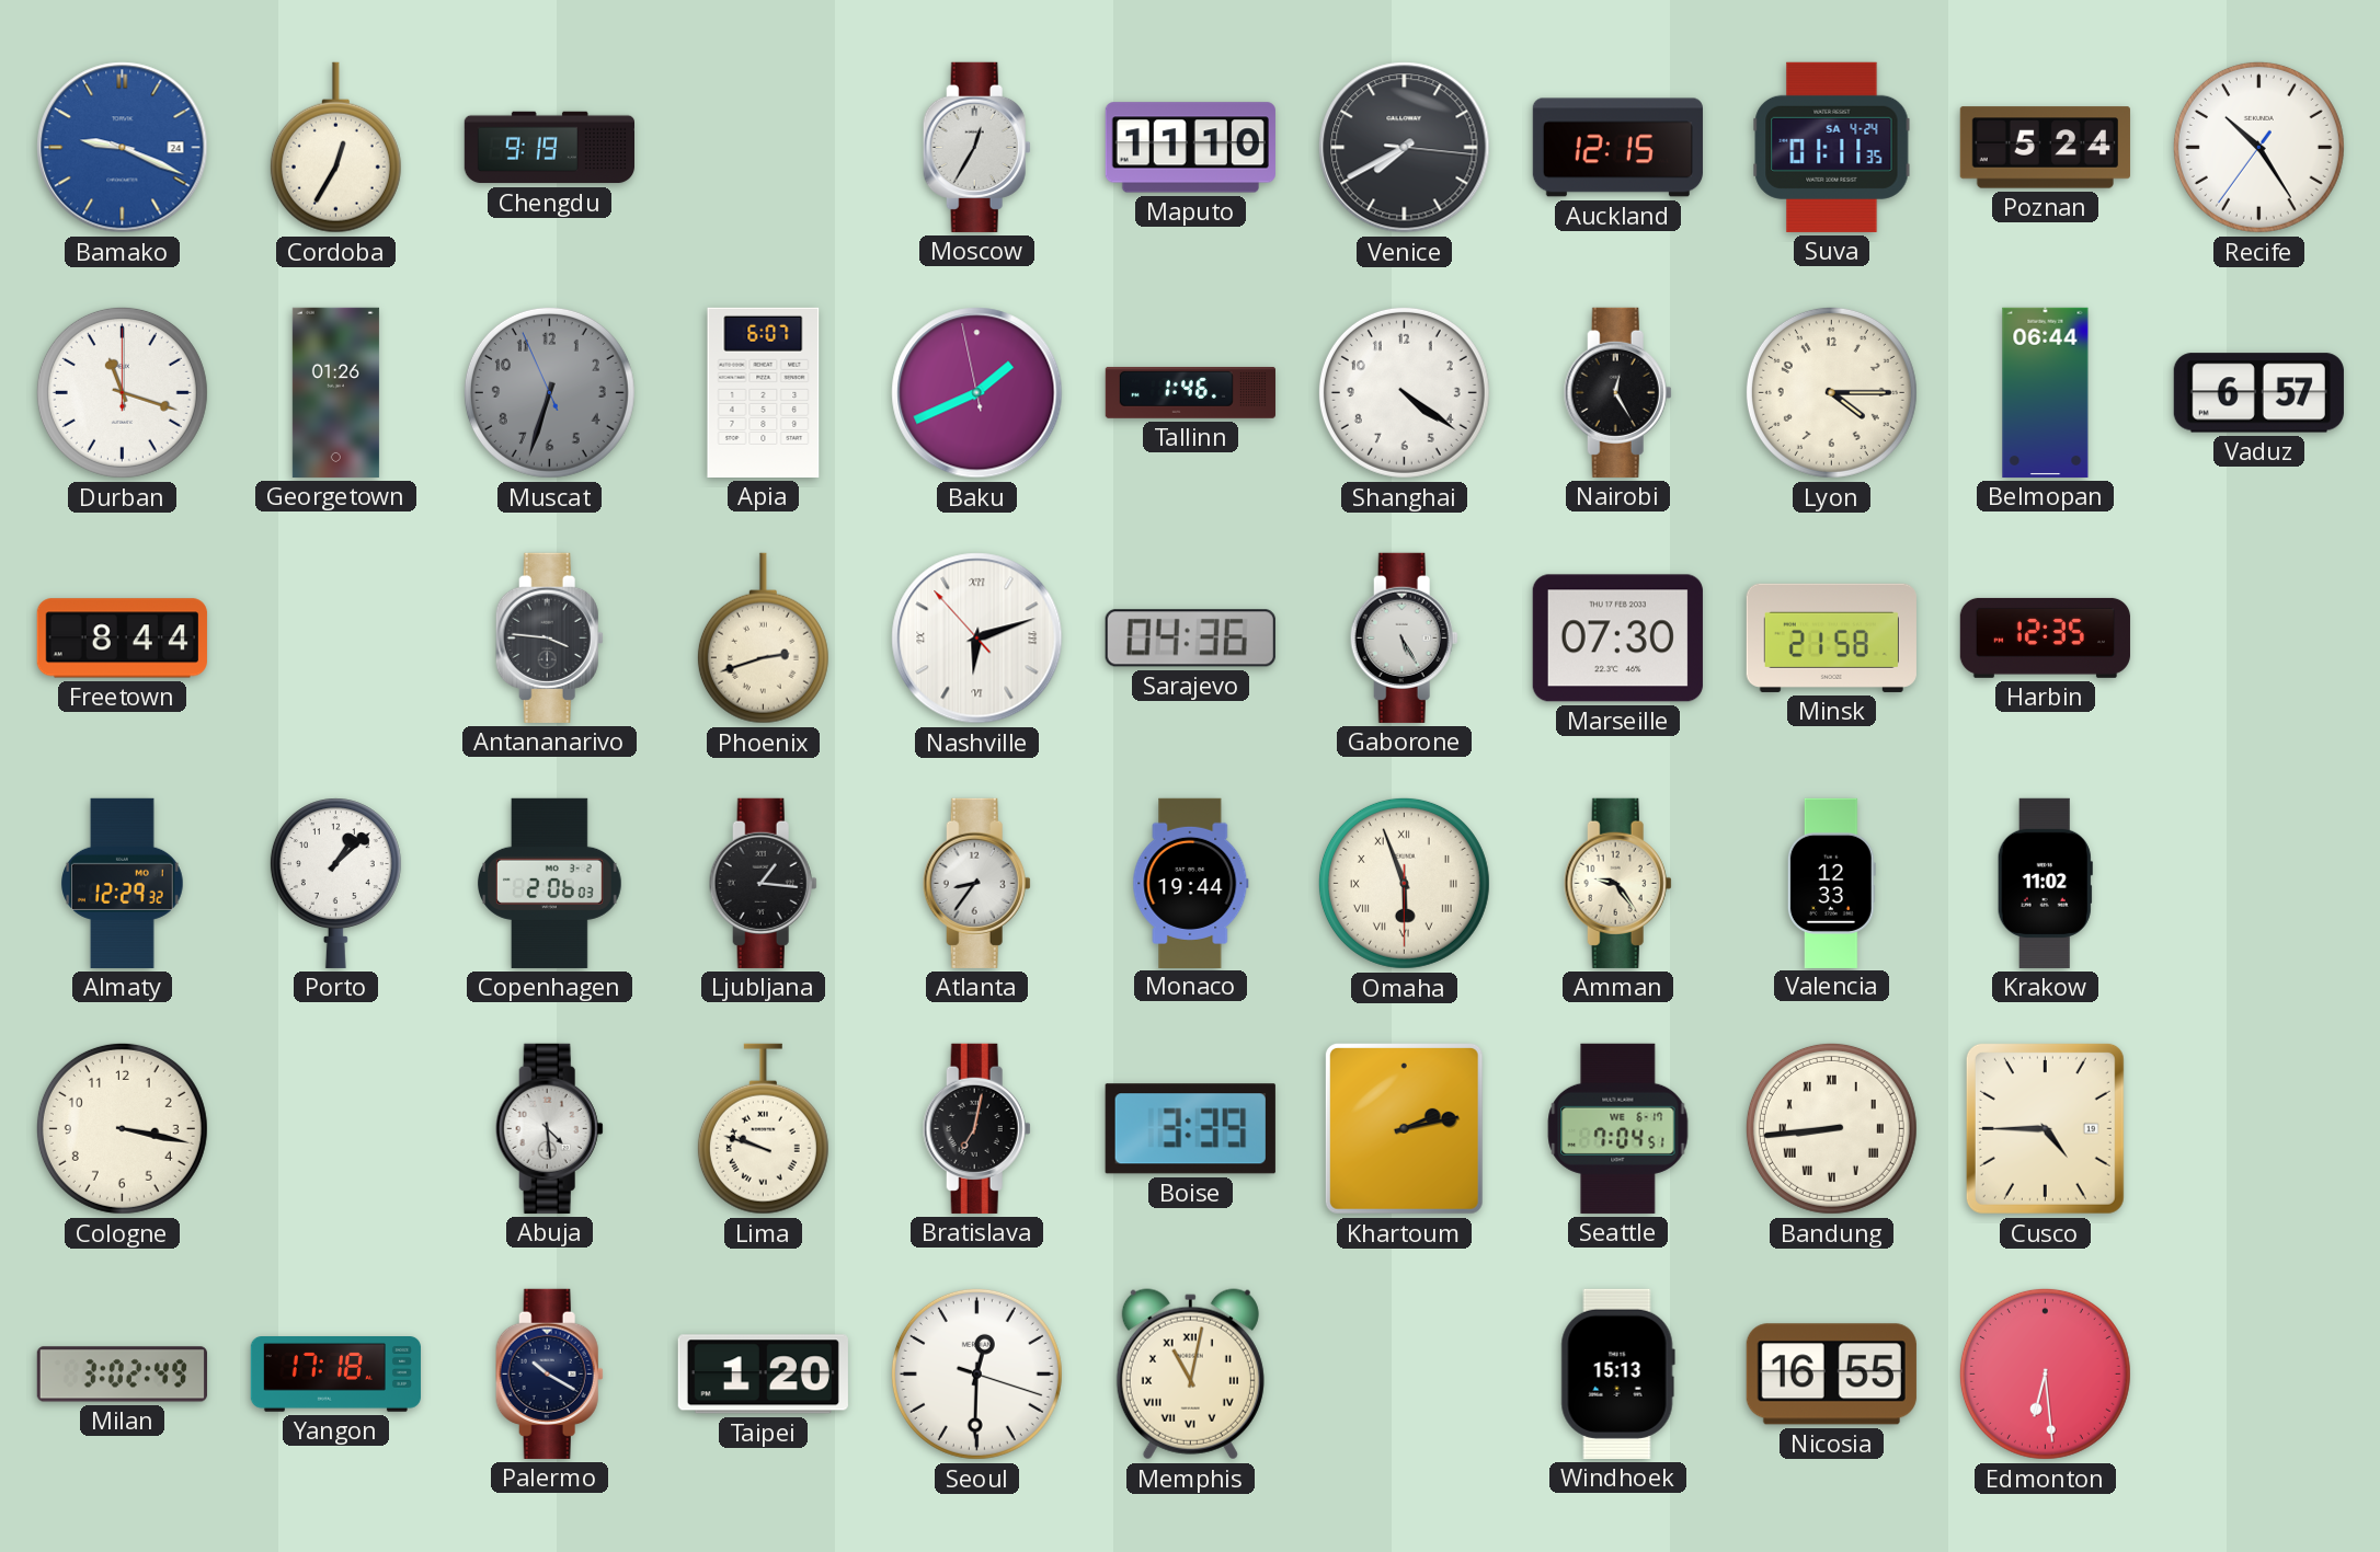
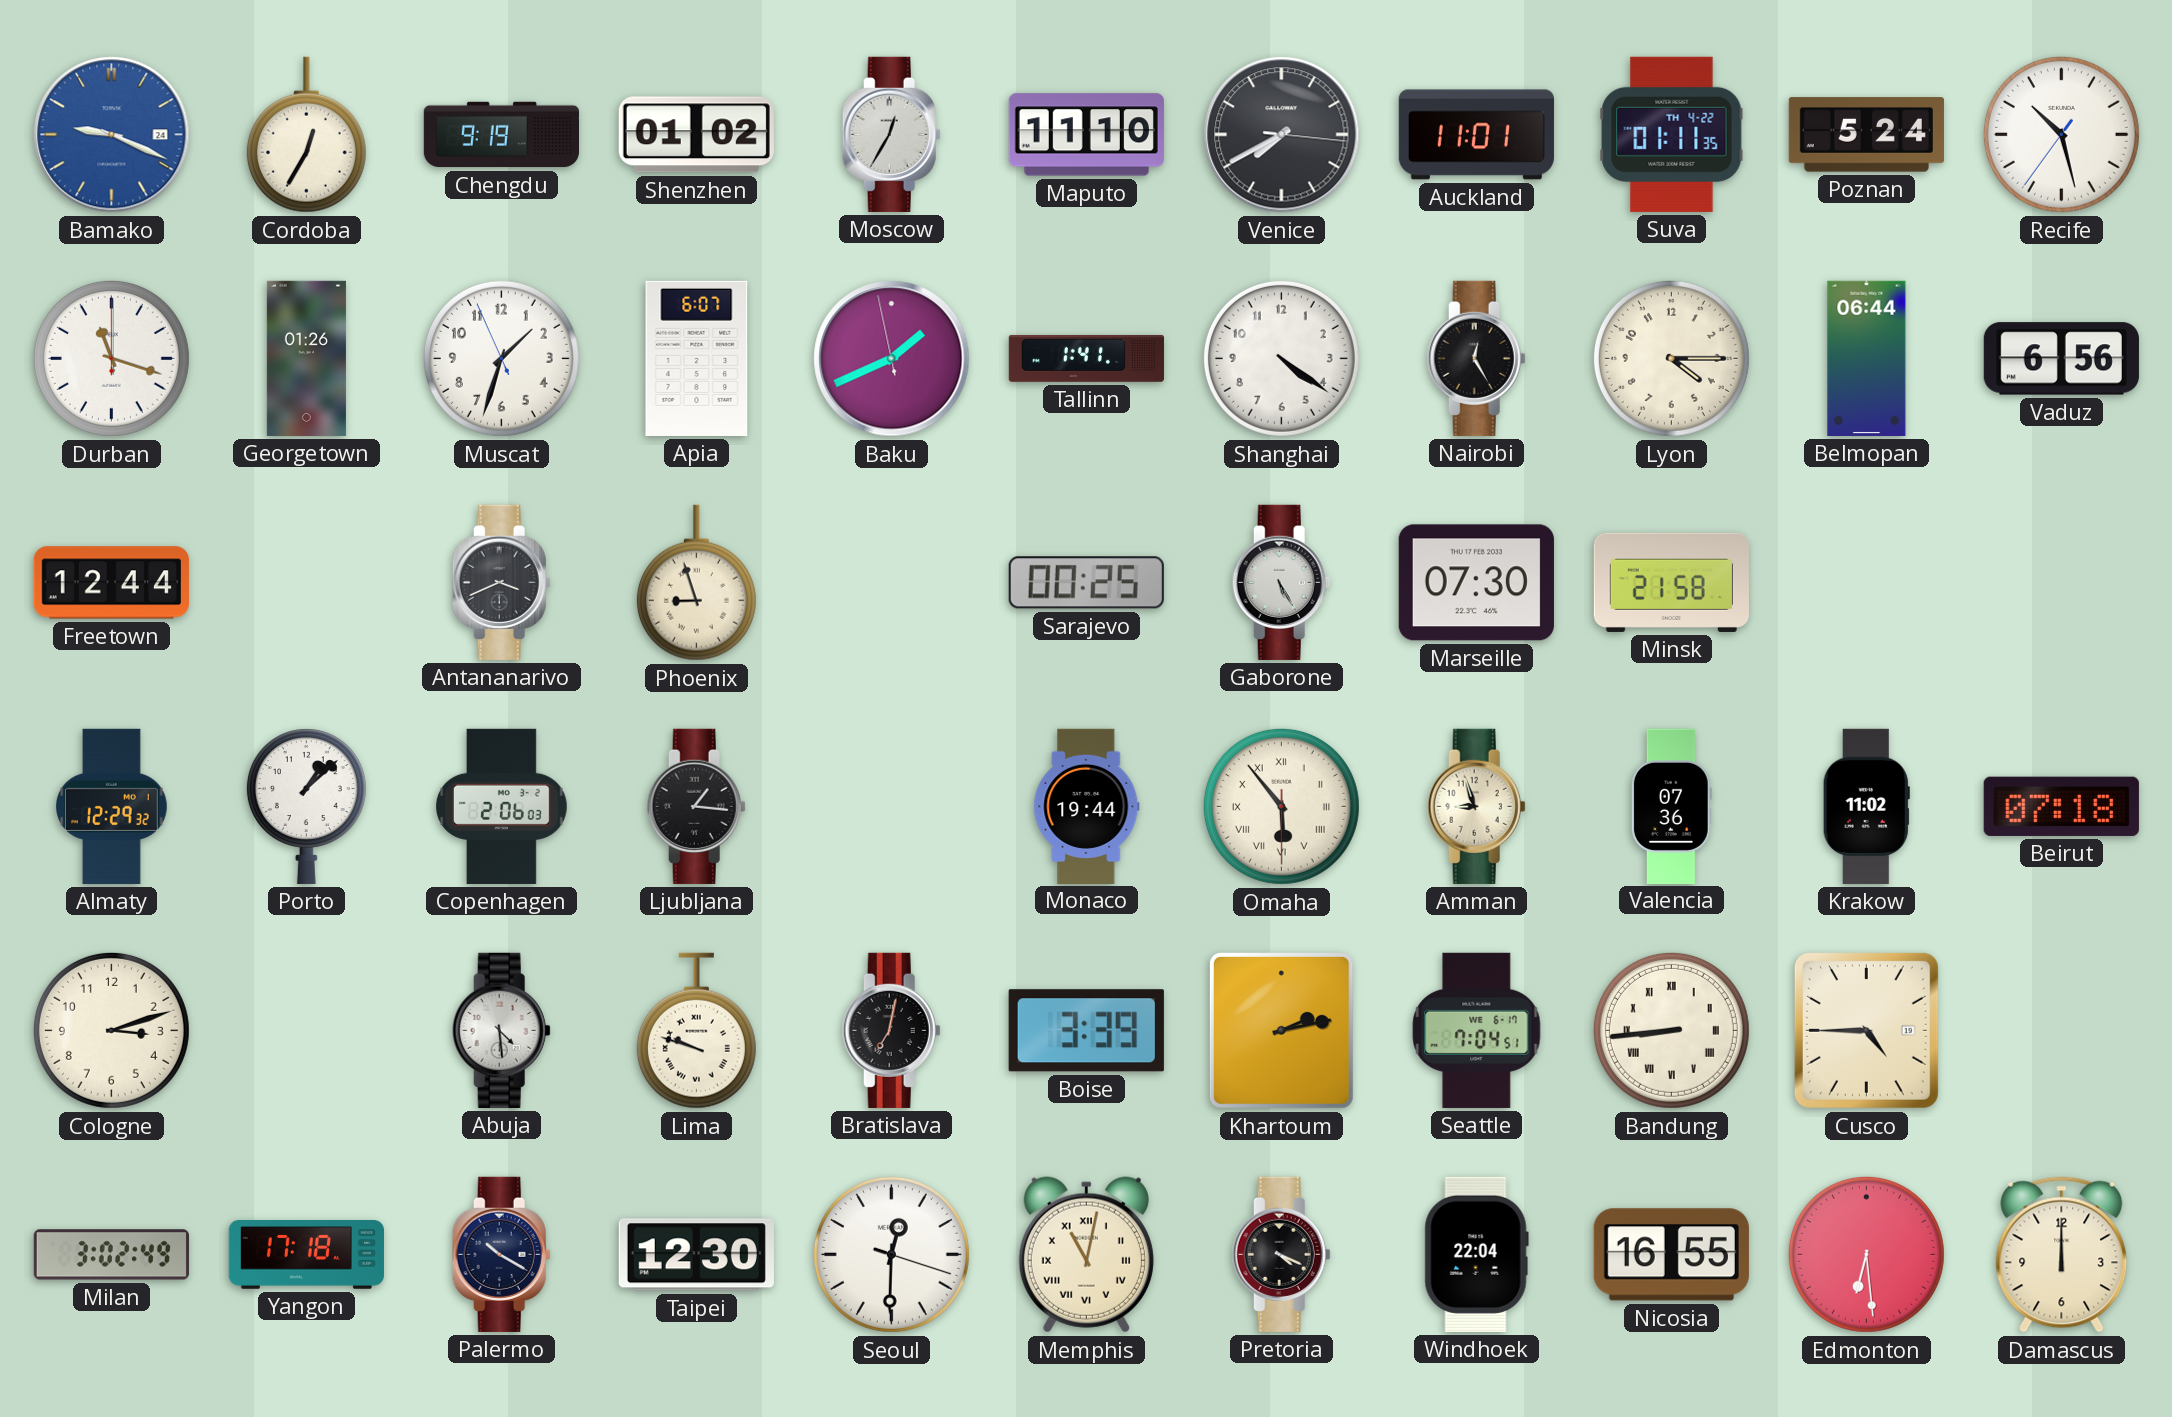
Shenzhen: none -> 01:02 (696, 135)
Auckland: 12:15 -> 11:01 (1476, 135)
Suva date: SA 4-24 -> TH 4-22 (1672, 134)
Recife: 10:24 -> 10:27 (2061, 134)
Muscat: 6:32 -> 1:32 (501, 358)
Muscat dial: grey -> white (501, 358)
Tallinn: 1:46 -> 1:41 (1086, 358)
Vaduz: 6:57 -> 6:56 (2061, 359)
Freetown: 8:44 -> 12:44 (111, 583)
Antananarivo: 3:46 -> 3:41 (501, 582)
Phoenix: 2:42 -> 8:57 (696, 583)
Nashville: 6:11 -> none (977, 639)
Sarajevo: 04:36 -> 00:25 (1086, 583)
Harbin: 12:35 -> none (2045, 637)
Atlanta: 8:36 -> none (976, 883)
Omaha: 5:56 -> 5:53 (1281, 806)
Amman: 9:24 -> 8:57 (1476, 806)
Valencia: 12:33 -> 07:36 (1671, 806)
Beirut: none -> 07:18 (2061, 806)
Cologne: 3:17 -> 3:12 (111, 1030)
Taipei: 1:20 -> 12:30 (696, 1255)
Pretoria: none -> 4:19 (1281, 1254)
Windhoek: 15:13 -> 22:04 (1476, 1254)
Damascus: none -> 12:00 (2062, 1255)
